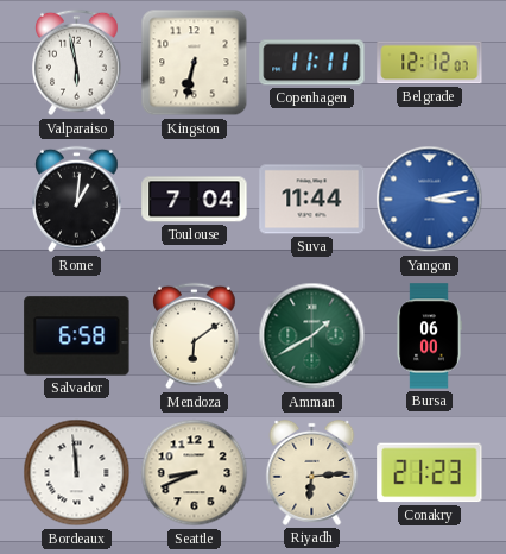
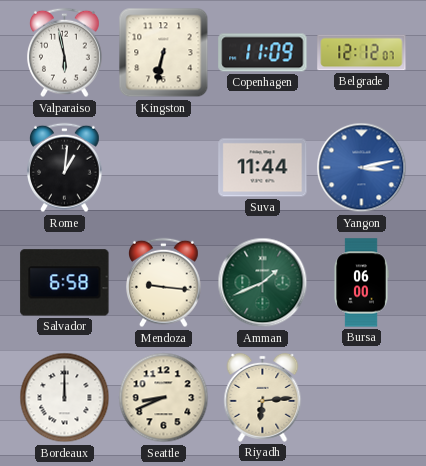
Copenhagen: 11:11 -> 11:09 (263, 53)
Toulouse: 7:04 -> none (195, 200)
Mendoza: 6:09 -> 9:16 (164, 283)
Amman: 1:40 -> 1:41 (263, 283)
Bordeaux: 11:59 -> 12:00 (65, 398)
Conakry: 21:23 -> none (430, 473)
